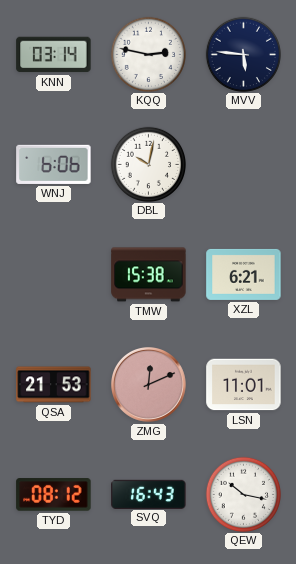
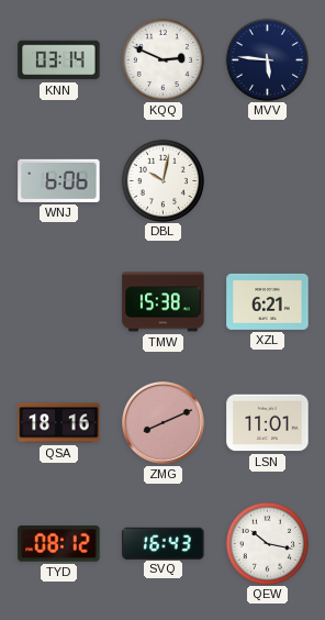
KQQ: 2:47 -> 2:49 (162, 59)
QSA: 21:53 -> 18:16 (59, 423)
ZMG: 12:11 -> 8:11 (164, 423)
